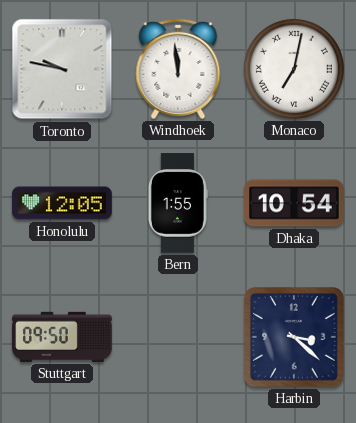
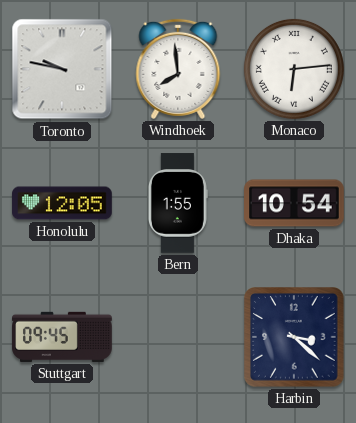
Windhoek: 11:59 -> 7:59 (178, 69)
Monaco: 7:02 -> 6:14 (294, 69)
Stuttgart: 09:50 -> 09:45 (62, 337)
